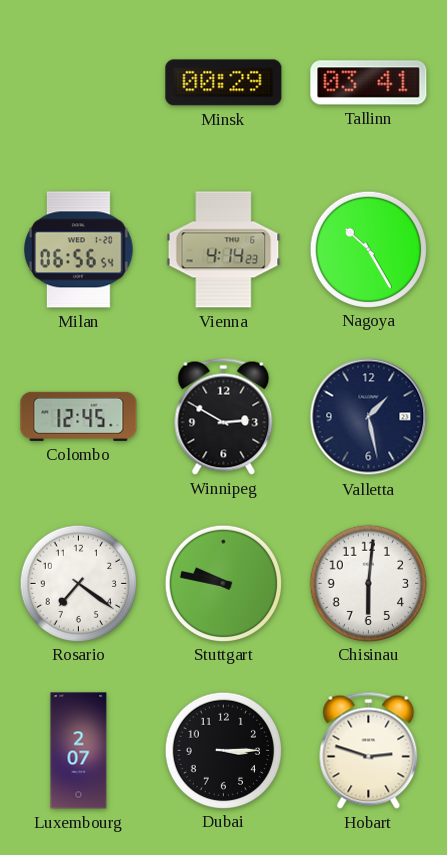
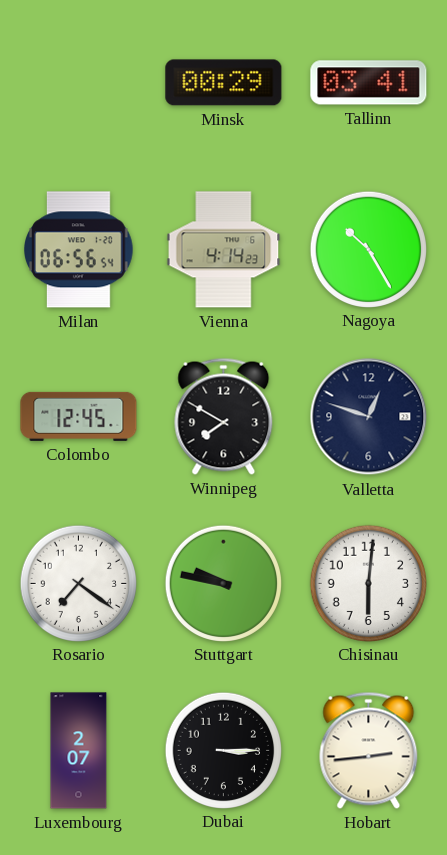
Winnipeg: 2:50 -> 7:50 (224, 416)
Valletta: 1:28 -> 12:48 (369, 417)
Hobart: 2:48 -> 2:44 (369, 750)
